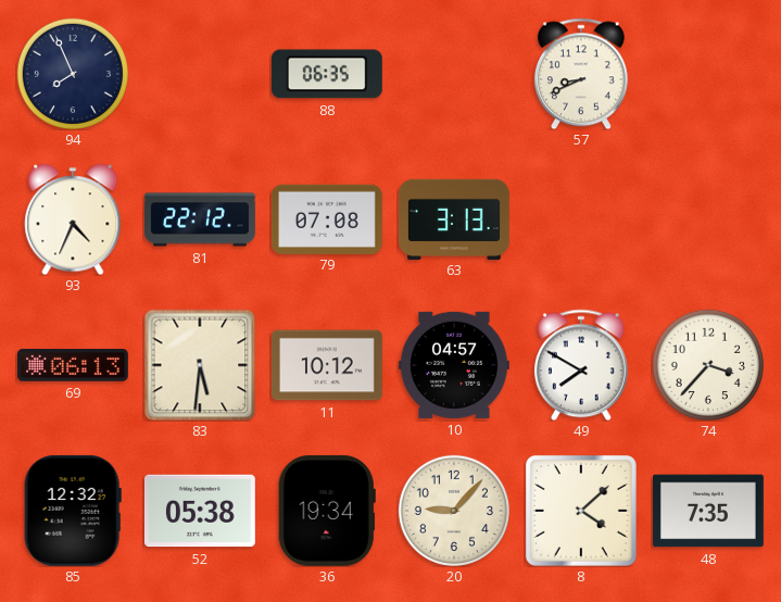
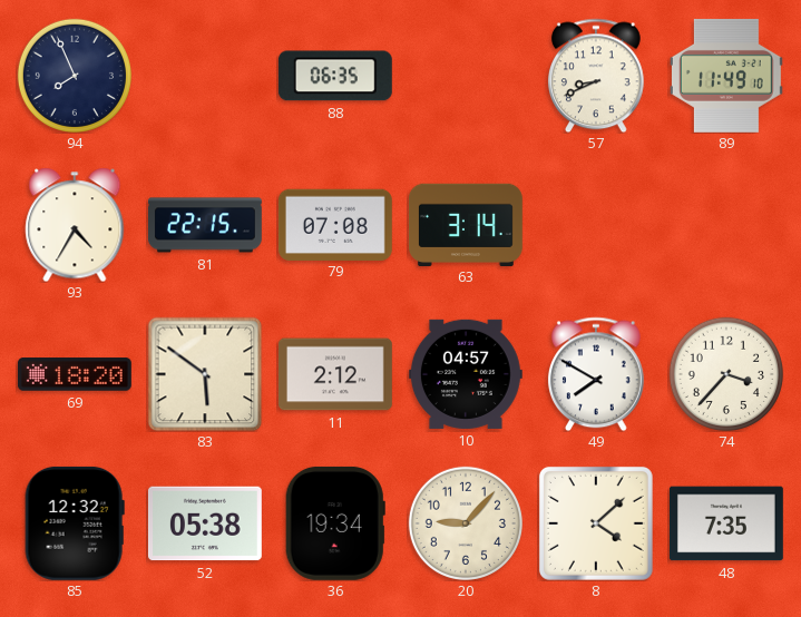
89: none -> 11:49 (726, 76)
93: 4:34 -> 4:35 (75, 225)
81: 22:12 -> 22:15 (205, 225)
63: 3:13 -> 3:14 (466, 224)
69: 06:13 -> 18:20 (75, 374)
83: 5:31 -> 5:51 (205, 374)
11: 10:12 -> 2:12 (335, 374)
